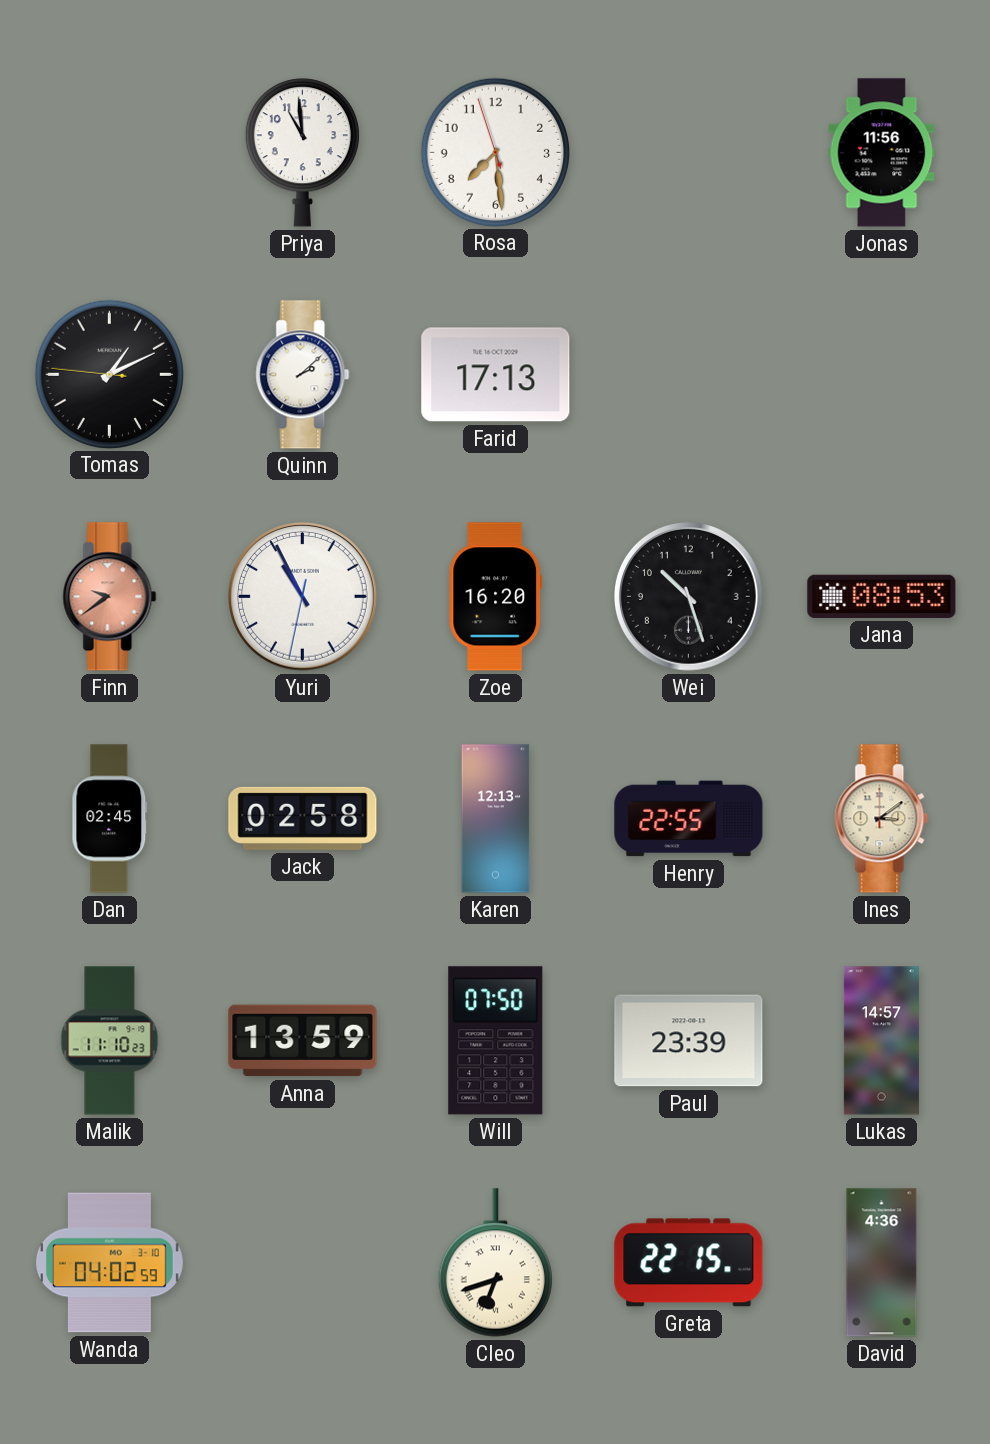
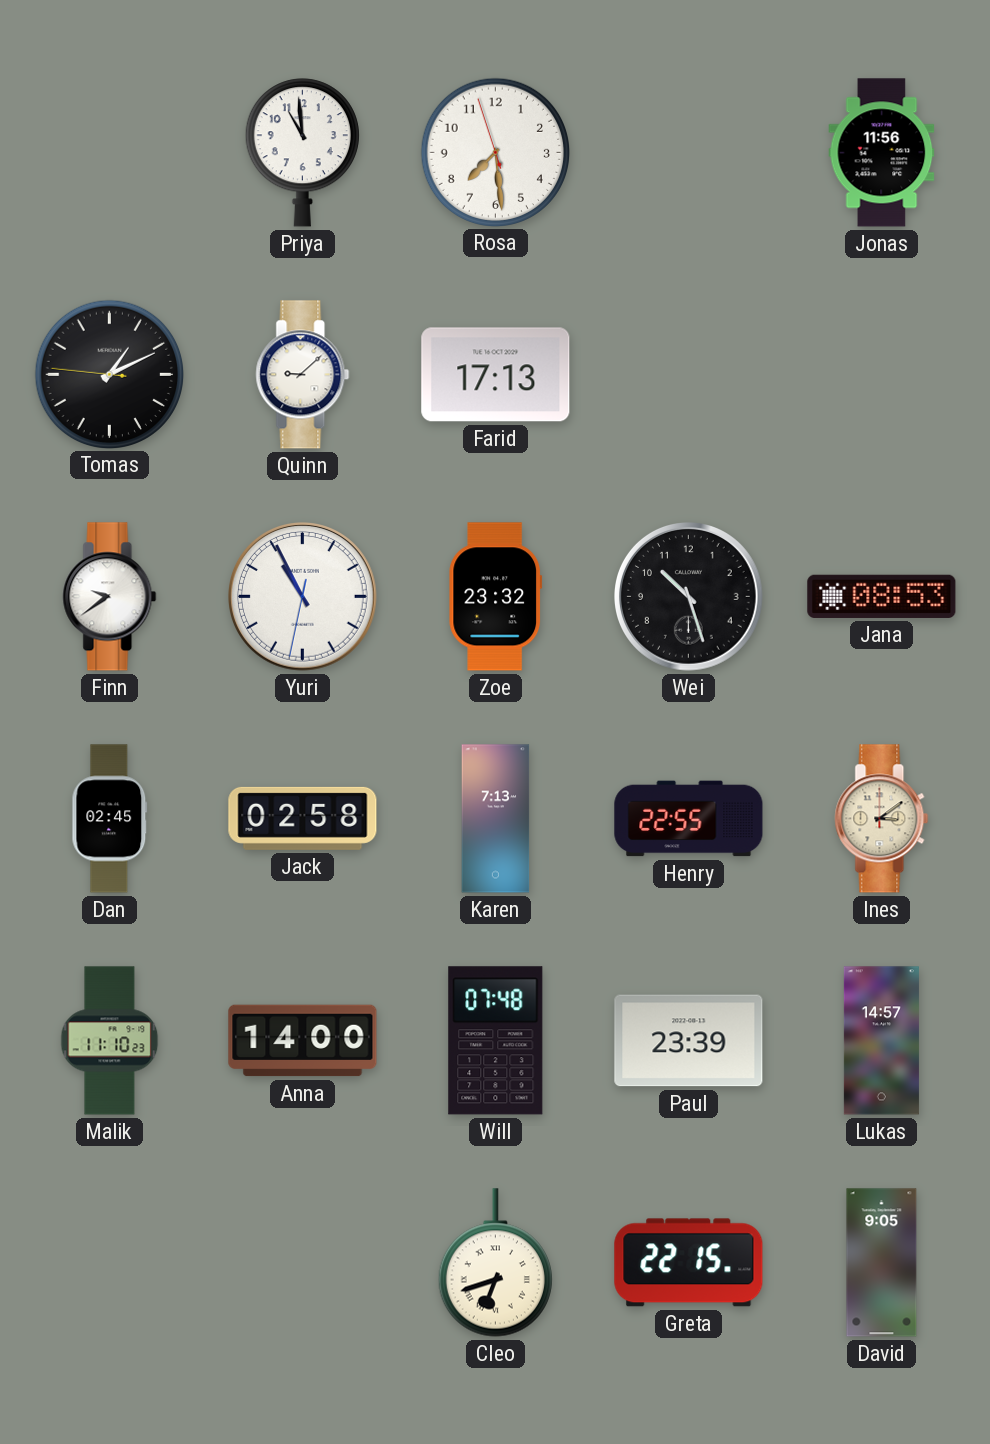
Quinn: 2:08 -> 9:08 (303, 375)
Finn dial: salmon -> white (110, 597)
Zoe: 16:20 -> 23:32 (496, 597)
Karen: 12:13 -> 7:13 (496, 819)
Anna: 13:59 -> 14:00 (303, 1041)
Will: 07:50 -> 07:48 (496, 1041)
Wanda: 04:02 -> none (109, 1263)
David: 4:36 -> 9:05 (882, 1263)
